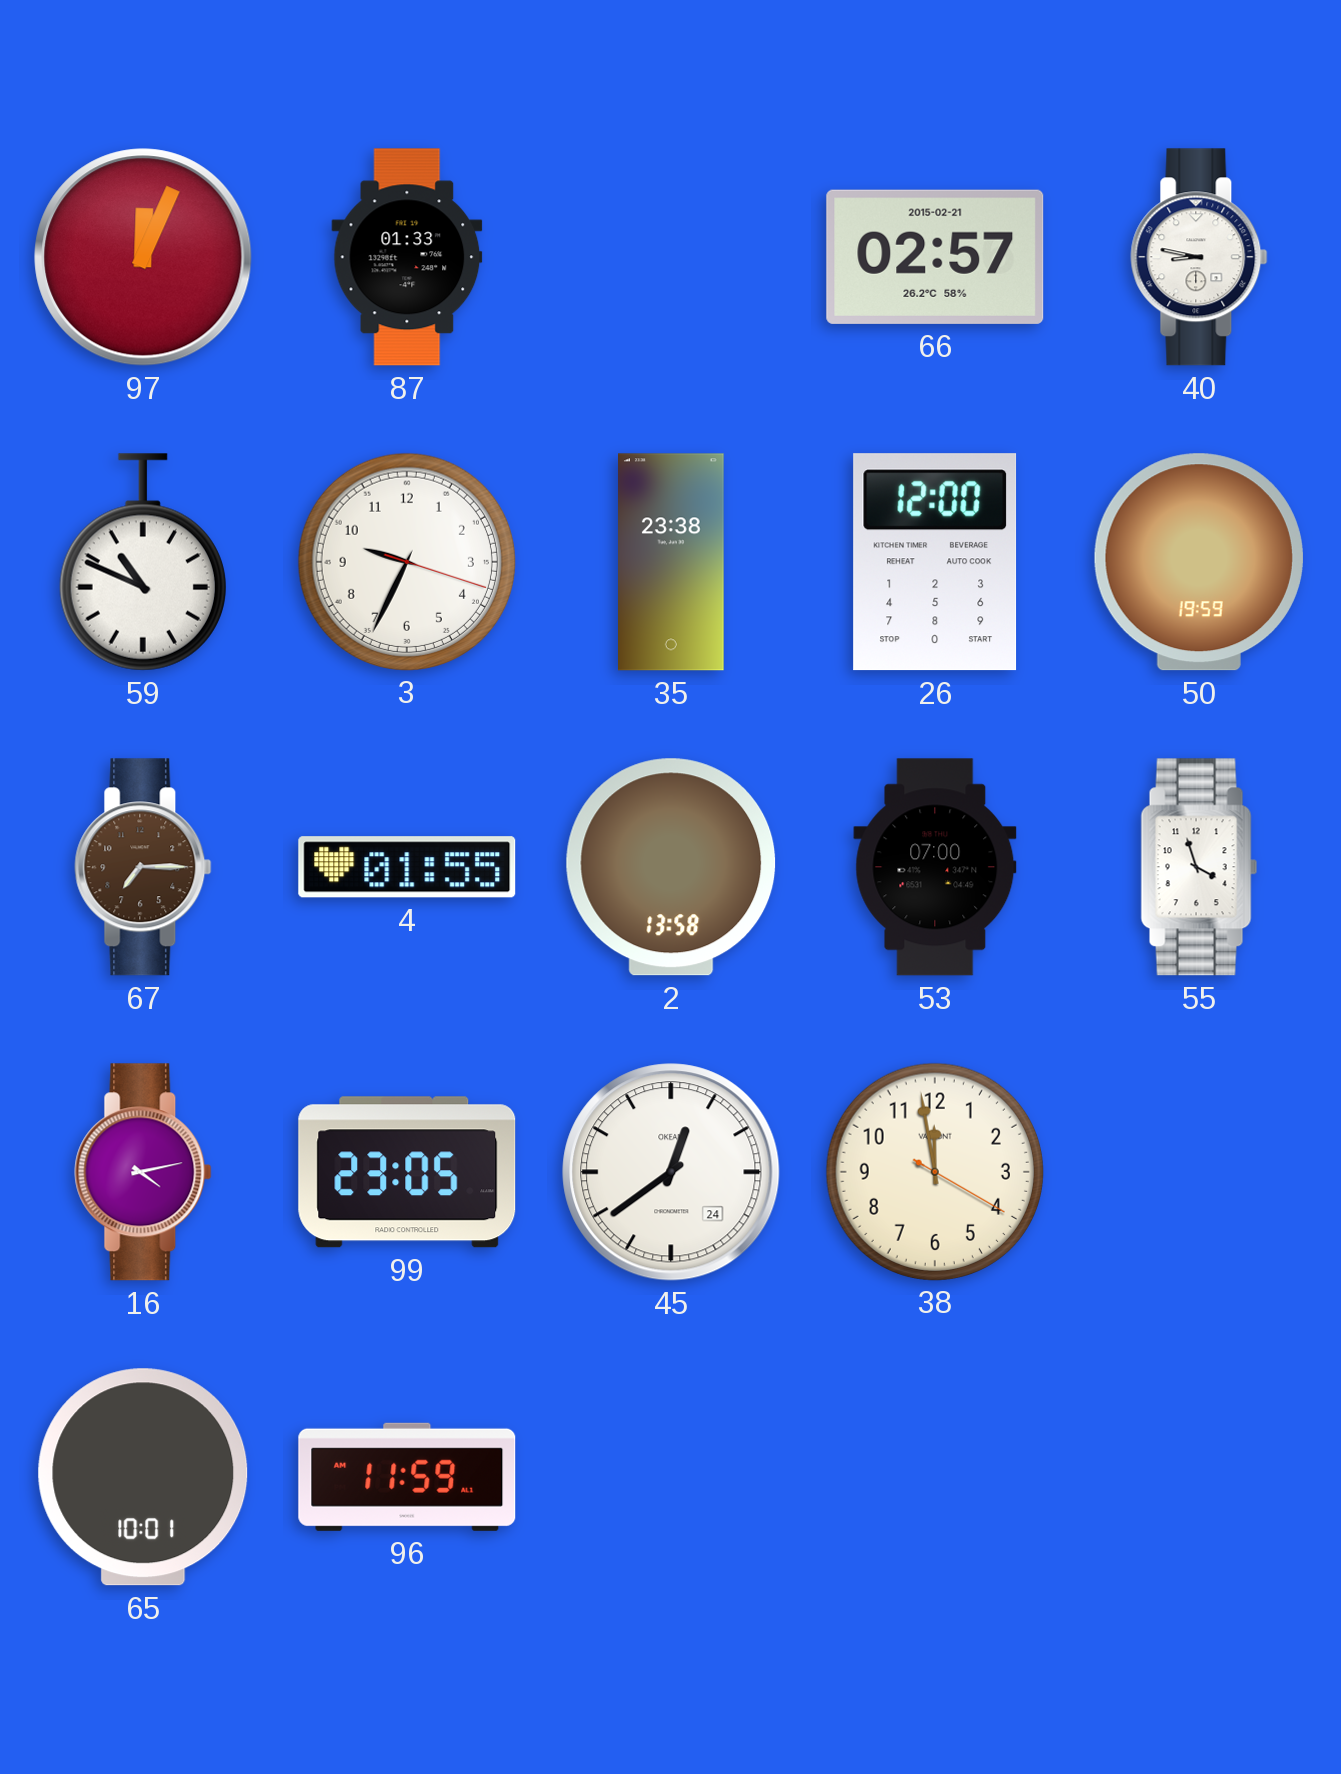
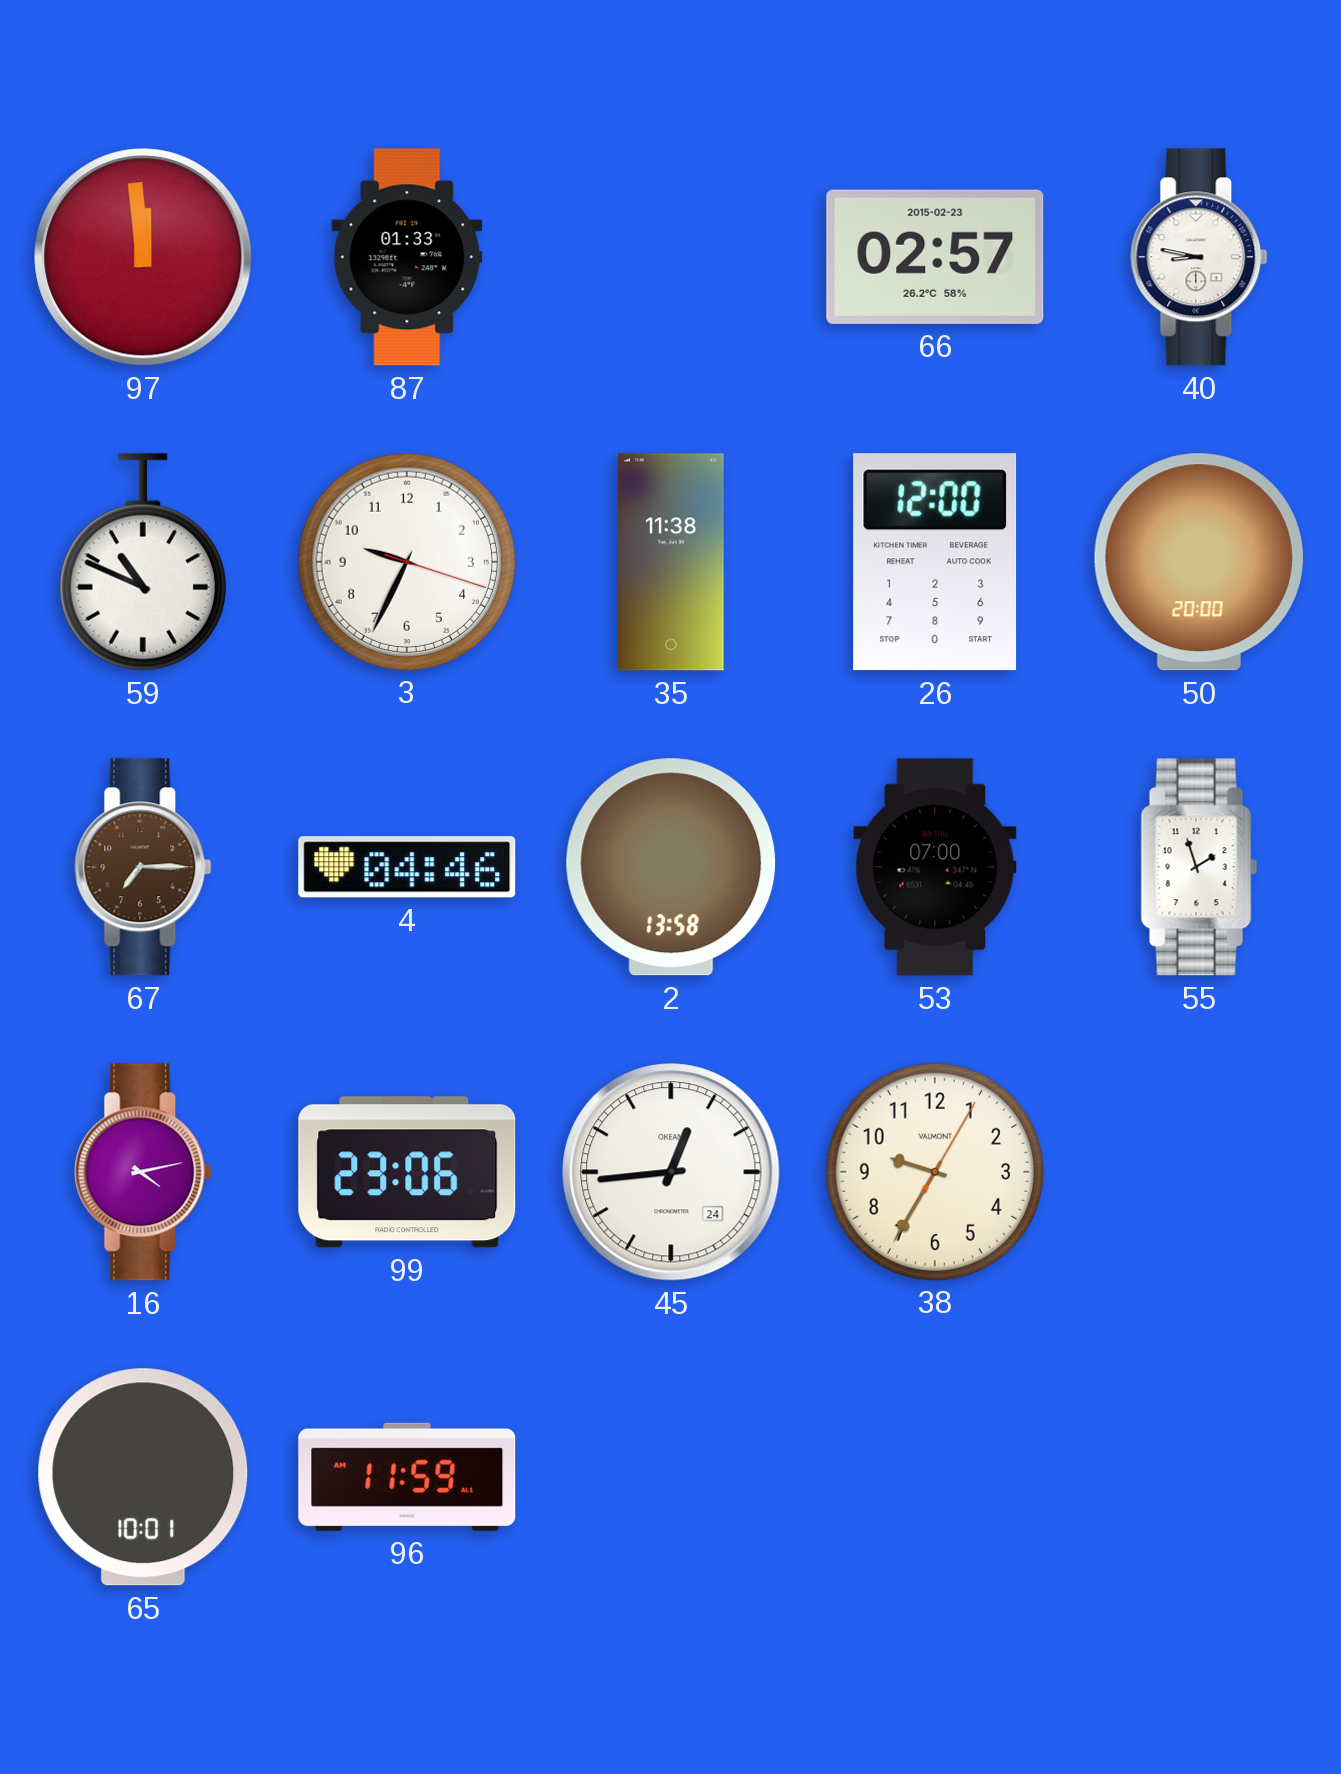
97: 12:04 -> 11:59 (143, 257)
66 date: 2015-02-21 -> 2015-02-23 (935, 257)
35: 23:38 -> 11:38 (672, 562)
50: 19:59 -> 20:00 (1199, 562)
4: 01:55 -> 04:46 (407, 867)
55: 3:57 -> 1:57 (1199, 867)
99: 23:05 -> 23:06 (407, 1172)
45: 12:39 -> 12:44 (671, 1172)
38: 11:58 -> 9:35 (934, 1171)
